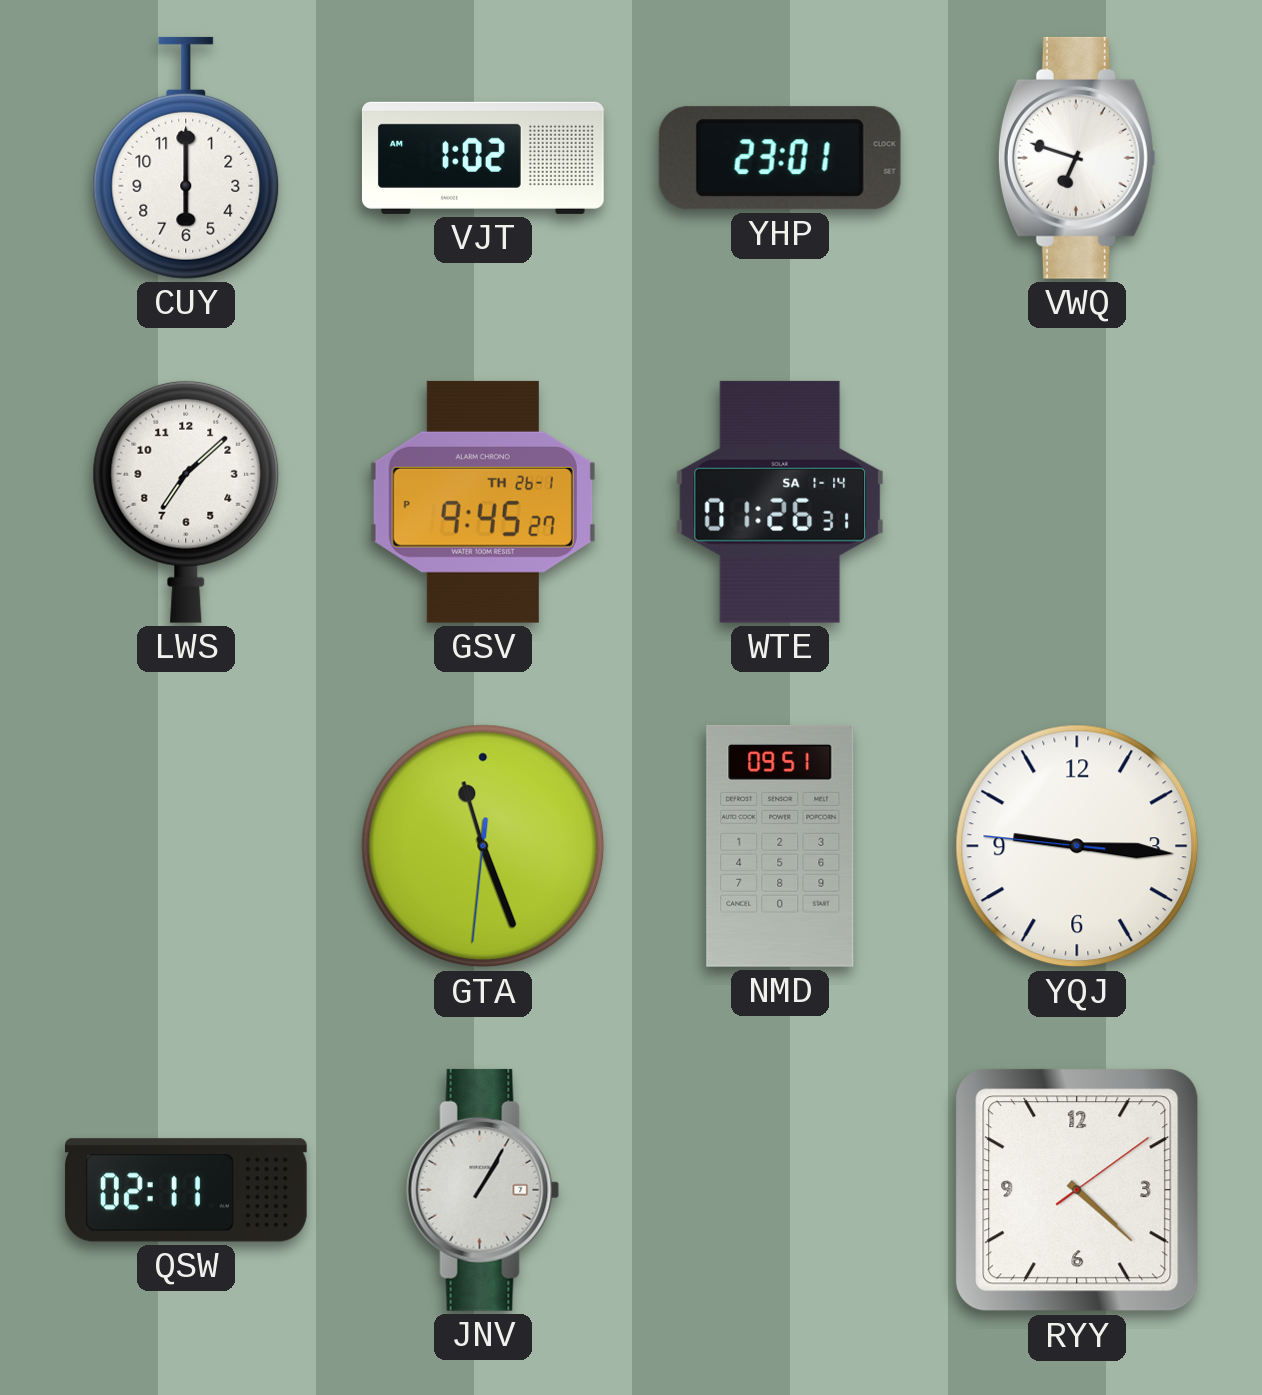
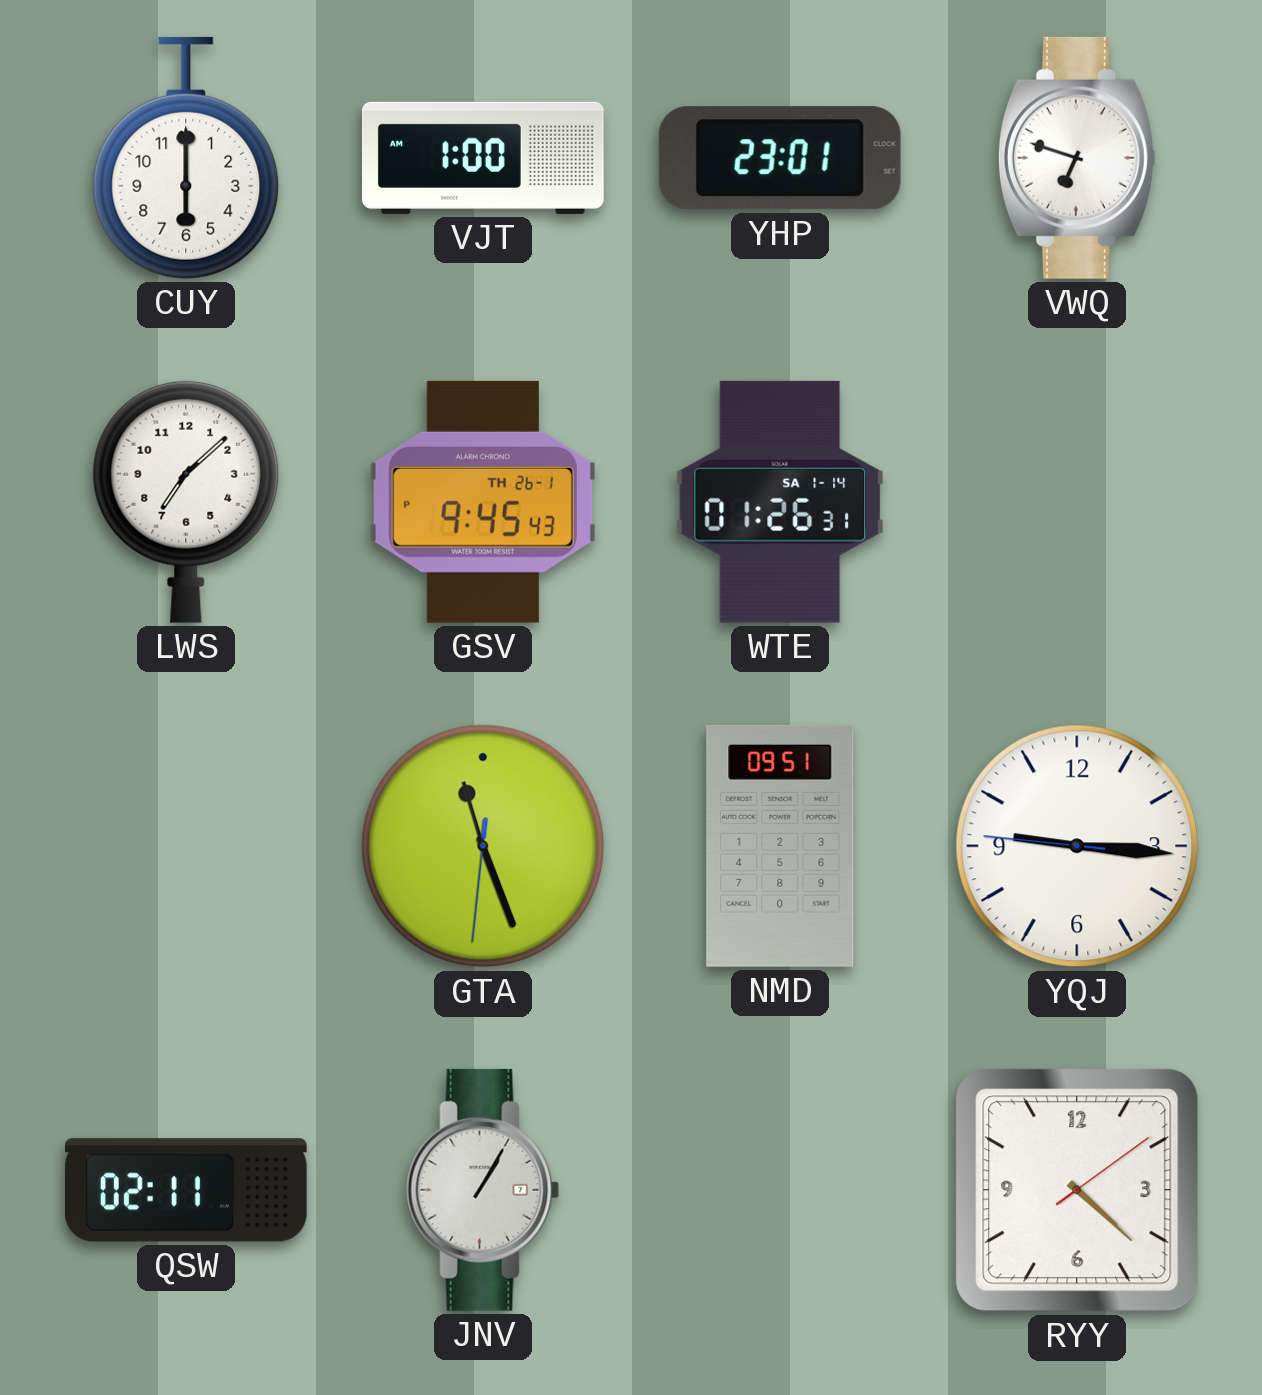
VJT: 1:02 -> 1:00 (483, 158)
GSV: 9:45:27 PM -> 9:45:43 PM (483, 502)
